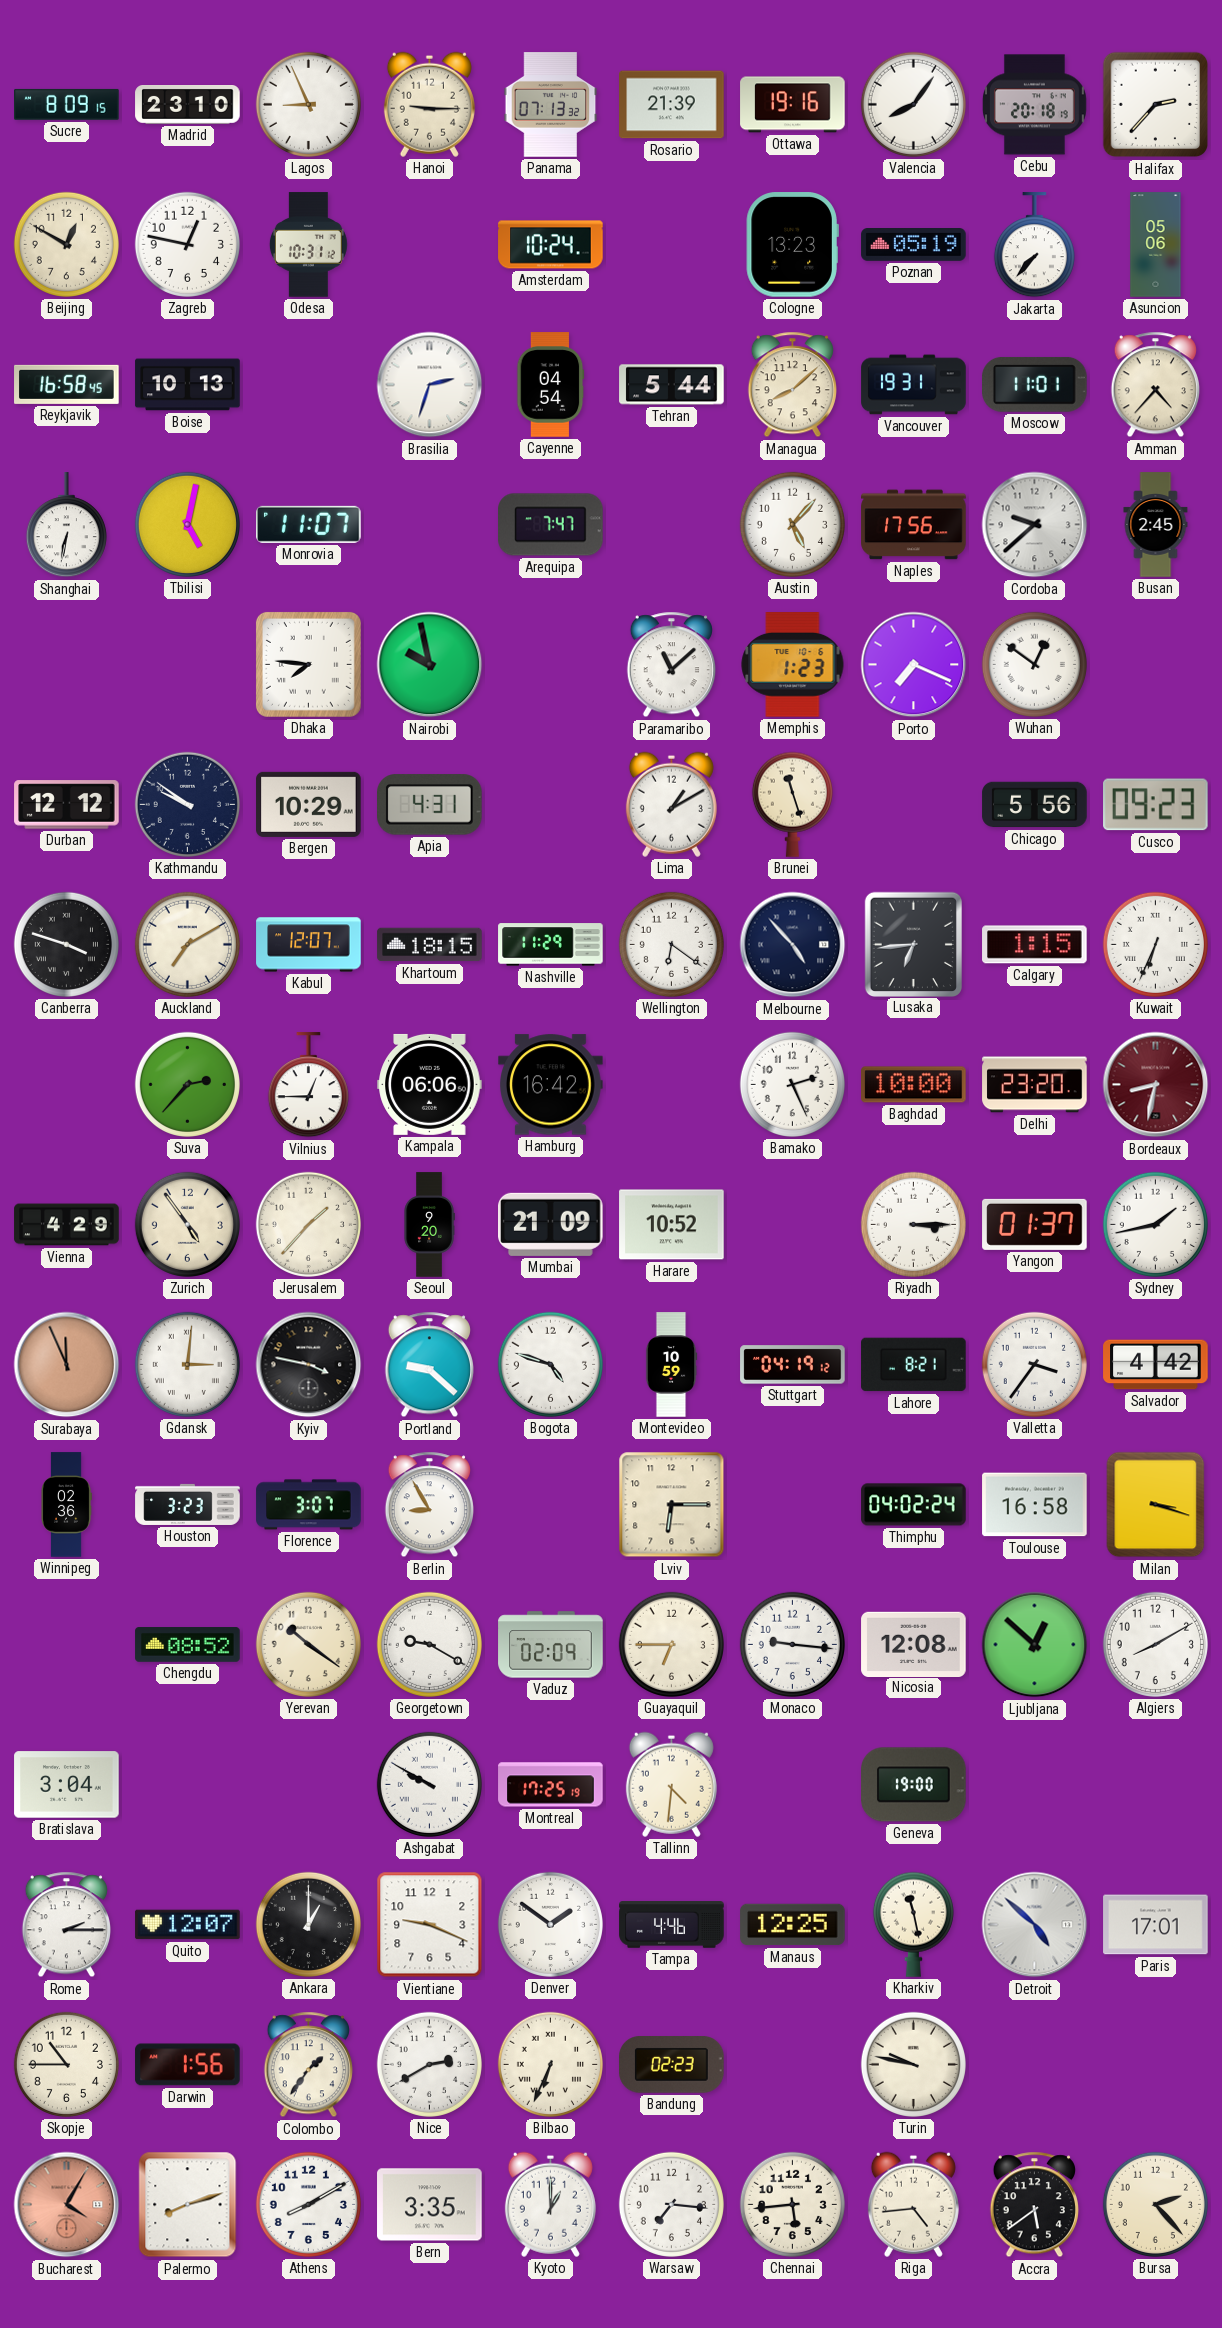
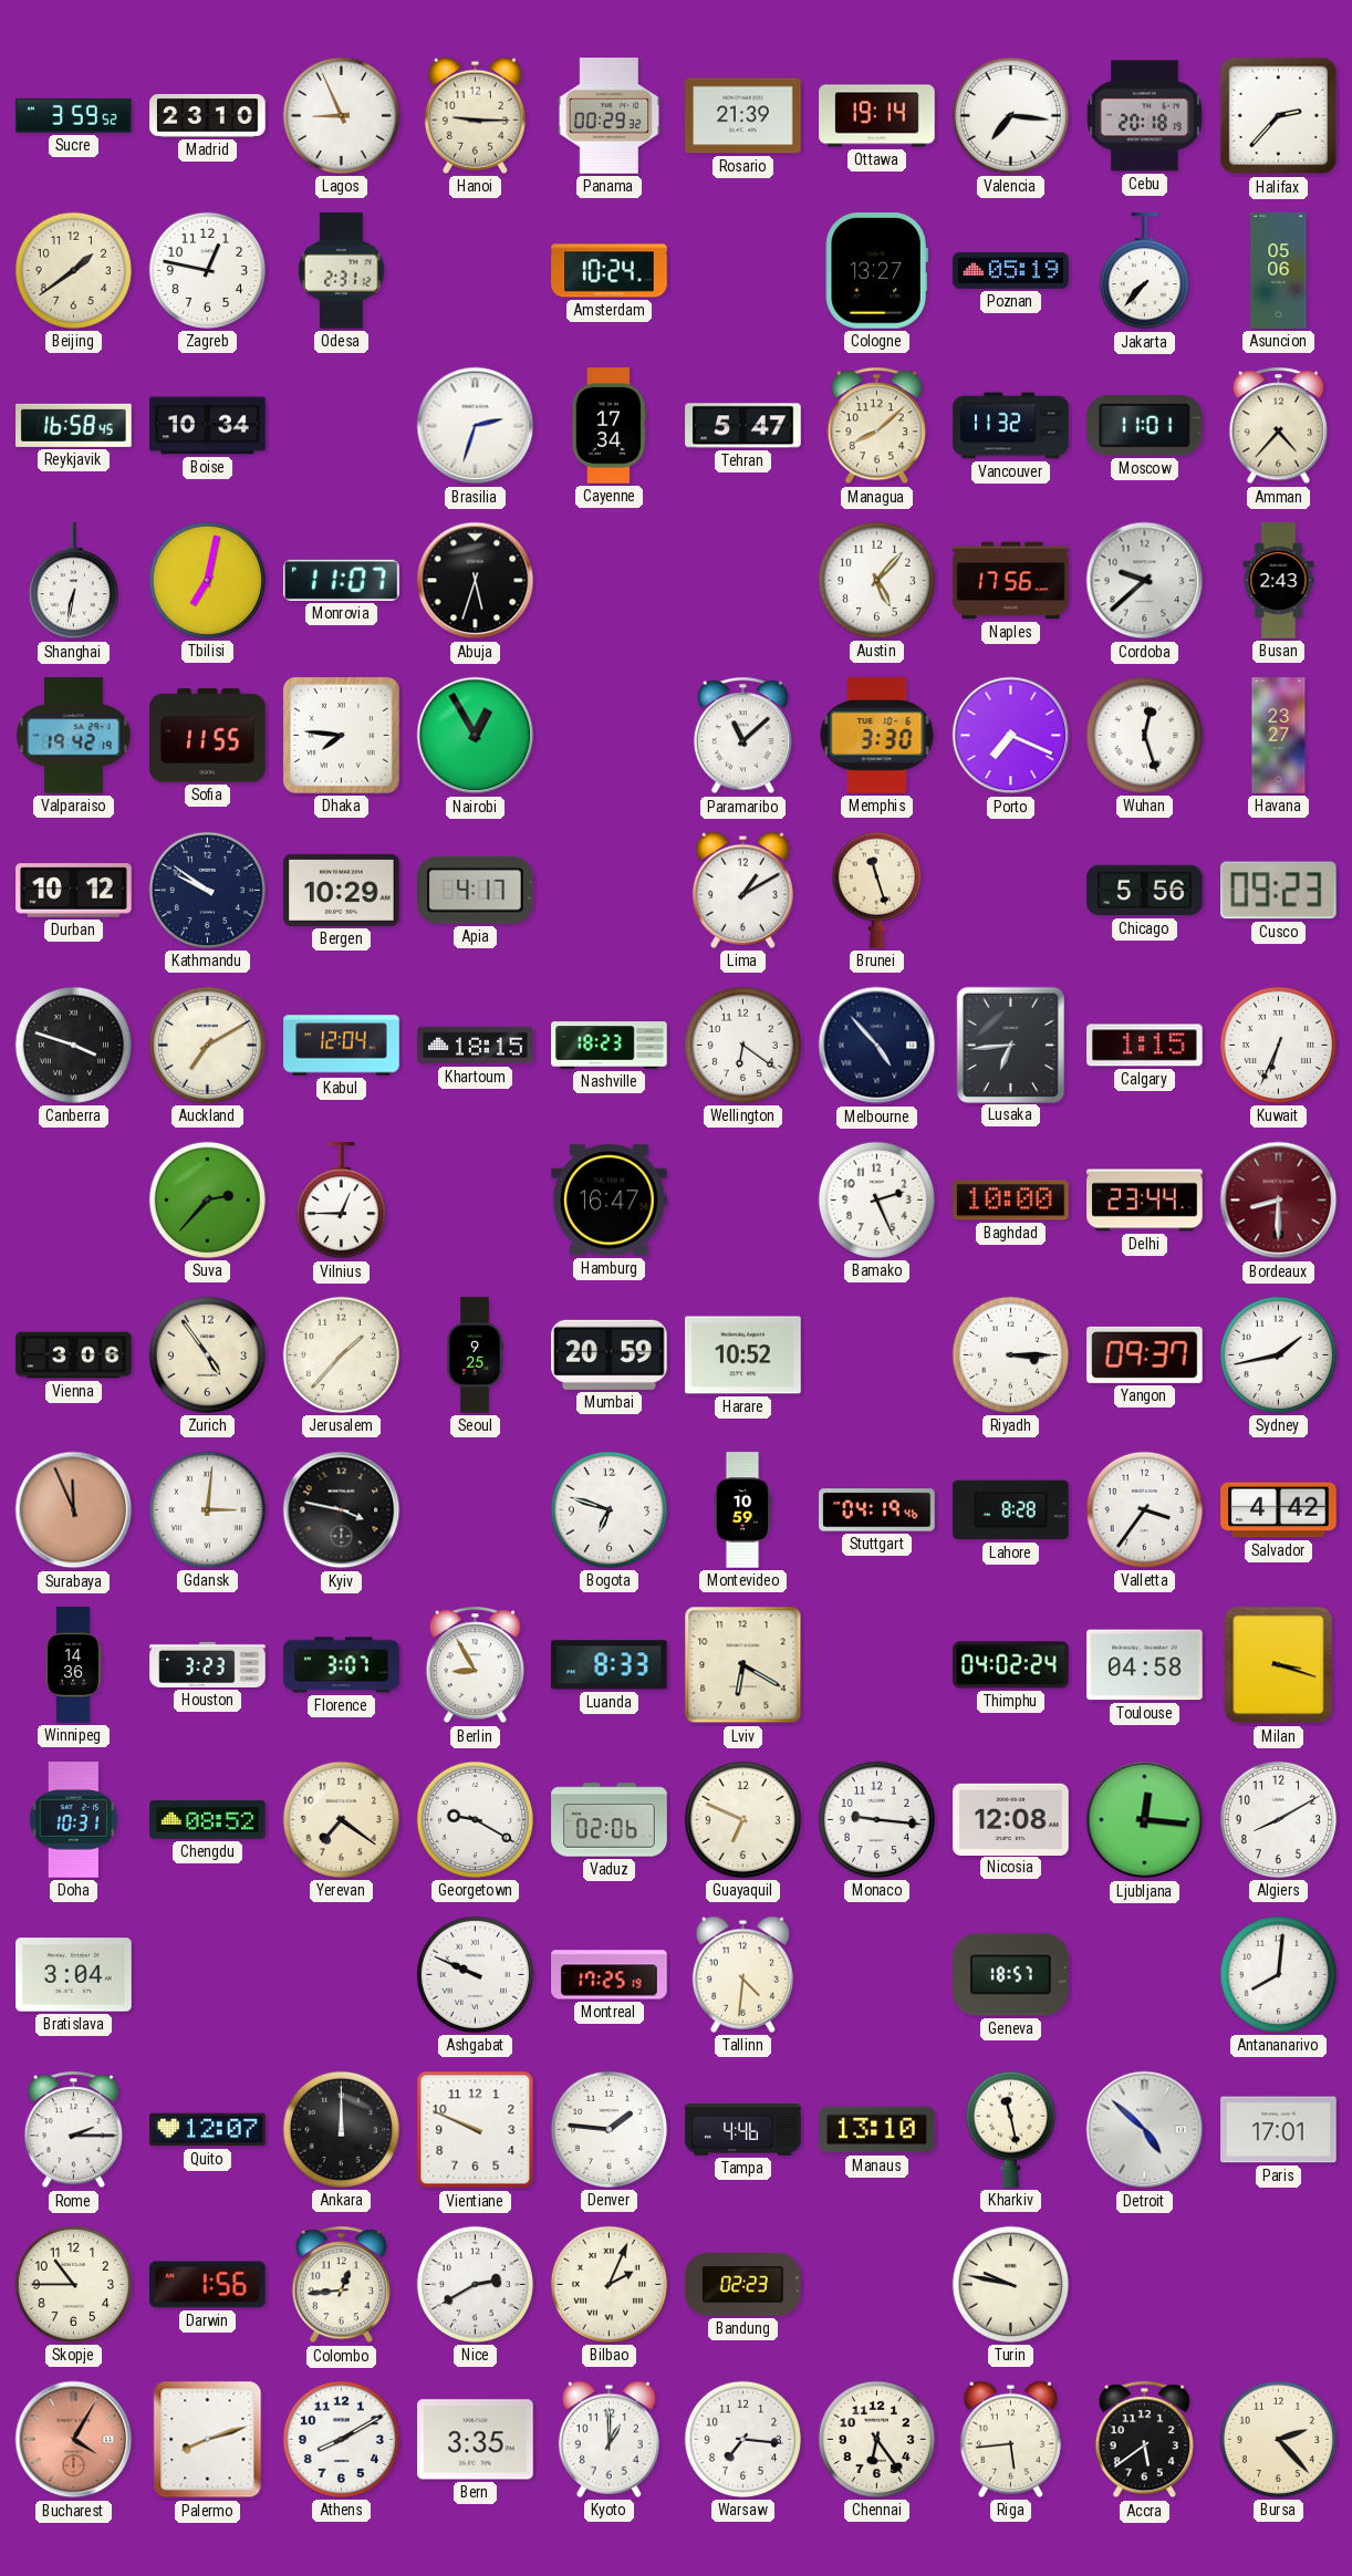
Sucre: 8:09 -> 3:59 (74, 115)
Panama: 07:13 -> 00:29 (610, 116)
Ottawa: 19:16 -> 19:14 (877, 116)
Valencia: 8:06 -> 7:16 (1010, 115)
Beijing: 12:50 -> 1:39 (73, 270)
Odesa: 10:31 -> 2:31 (341, 271)
Cologne: 13:23 -> 13:27 (876, 271)
Boise: 10:13 -> 10:34 (208, 426)
Cayenne: 04:54 -> 17:34 (610, 426)
Tehran: 5:44 -> 5:47 (743, 426)
Vancouver: 19:31 -> 11:32 (1011, 426)
Tbilisi: 5:02 -> 7:02 (207, 580)
Abuja: none -> 5:33 (476, 581)
Arequipa: 7:47 -> none (551, 525)
Busan: 2:45 -> 2:43 (1279, 581)
Valparaiso: none -> 19:42 (74, 736)
Sofia: none -> 11:55 (208, 736)
Nairobi: 9:58 -> 12:55 (476, 736)
Memphis: 1:23 -> 3:30 (877, 736)
Wuhan: 12:51 -> 12:27 (1144, 735)
Havana: none -> 23:27 (1279, 736)
Durban: 12:12 -> 10:12 (74, 891)
Apia: 4:31 -> 4:17 (476, 891)
Kabul: 12:07 -> 12:04 (342, 1046)
Nashville: 11:29 -> 18:23 (610, 1046)
Kampala: 06:06 -> none (430, 1084)
Hamburg: 16:42 -> 16:47 (610, 1201)
Delhi: 23:20 -> 23:44 (1145, 1201)
Bordeaux: 8:32 -> 8:30 (1279, 1201)
Vienna: 4:29 -> 3:06 (74, 1355)
Seoul: 9:20 -> 9:25 (475, 1355)
Mumbai: 21:09 -> 20:59 (610, 1354)
Yangon: 01:37 -> 09:37 (1145, 1354)
Portland: 9:22 -> none (429, 1365)
Bogota: 4:48 -> 6:48 (609, 1509)
Stuttgart: 04:19:12 -> 04:19:46 (877, 1510)
Lahore: 8:21 -> 8:28 (1011, 1510)
Winnipeg: 02:36 -> 14:36 (73, 1665)
Luanda: none -> 8:33 (610, 1665)
Lviv: 6:15 -> 6:20 (743, 1665)
Toulouse: 16:58 -> 04:58 (1145, 1665)
Doha: none -> 10:31 (73, 1820)
Yerevan: 10:21 -> 7:21 (341, 1819)
Vaduz: 02:09 -> 02:06 (610, 1820)
Guayaquil: 6:45 -> 6:49 (742, 1819)
Ljubljana: 12:52 -> 12:16 (1145, 1820)
Ashgabat: 9:50 -> 9:49 (475, 1974)
Geneva: 19:00 -> 18:57 (1011, 1975)
Antananarivo: none -> 8:01 (1278, 1974)
Ankara: 1:00 -> 12:00 (341, 2129)
Vientiane: 9:19 -> 9:49 (476, 2130)
Denver: 1:51 -> 1:46 (609, 2129)
Manaus: 12:25 -> 13:10 (877, 2130)
Colombo: 1:36 -> 12:44 (341, 2285)
Bilbao: 6:34 -> 2:04 (609, 2284)
Chennai: 5:44 -> 6:24 (876, 2439)
Riga: 4:44 -> 5:44 (1010, 2439)
